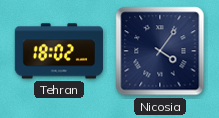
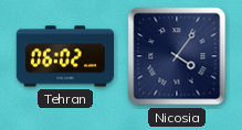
Tehran: 18:02 -> 06:02 (65, 56)
